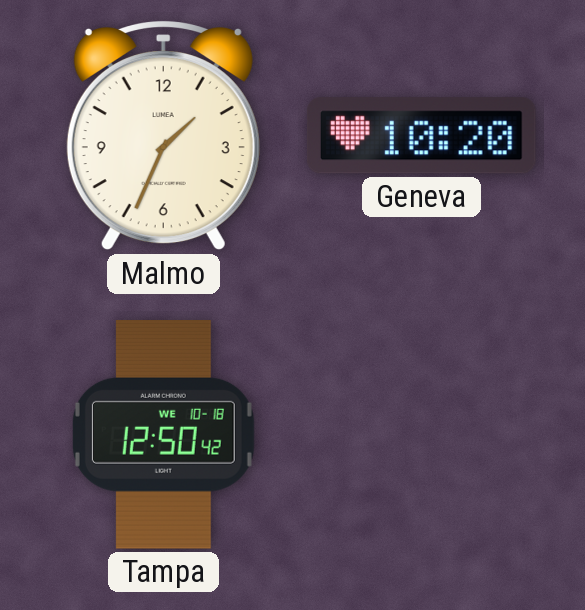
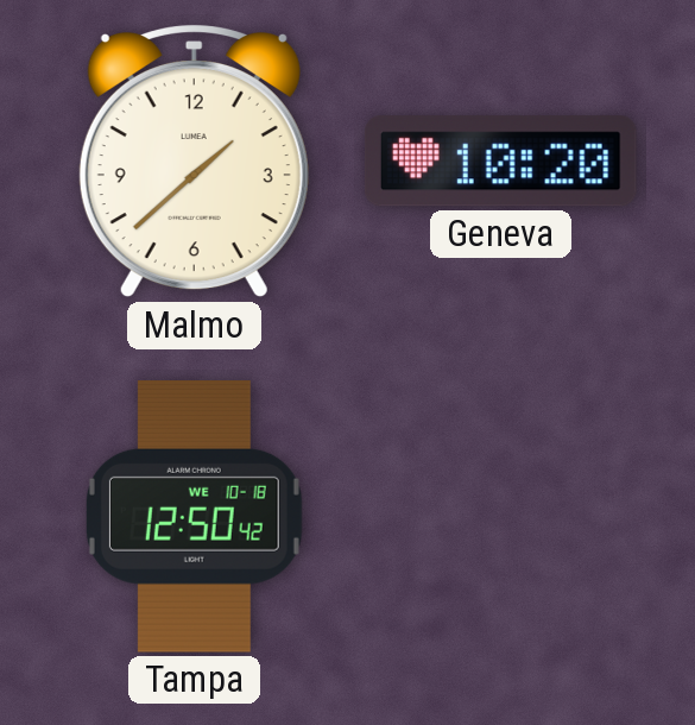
Malmo: 1:34 -> 1:38 (194, 162)
